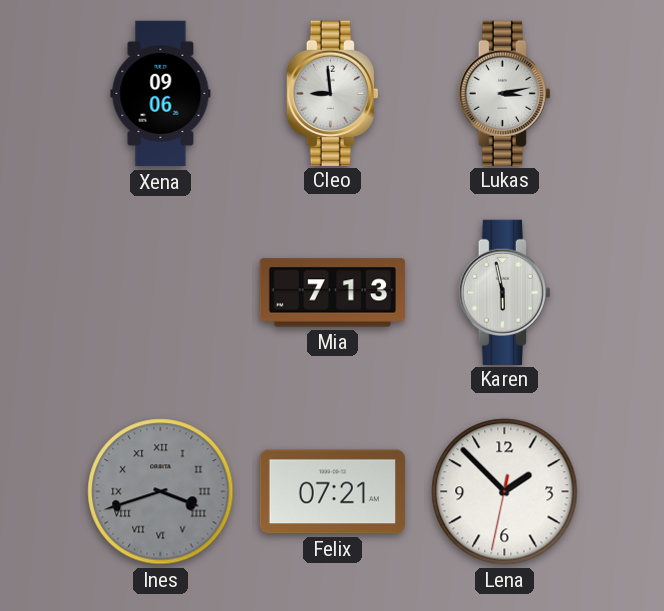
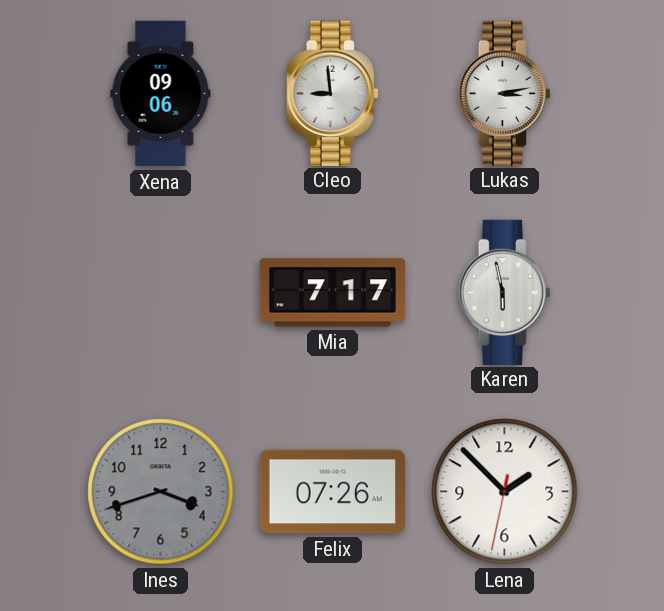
Mia: 7:13 -> 7:17 (333, 293)
Ines numerals: Roman -> Arabic (161, 492)
Felix: 07:21 -> 07:26 (332, 492)
